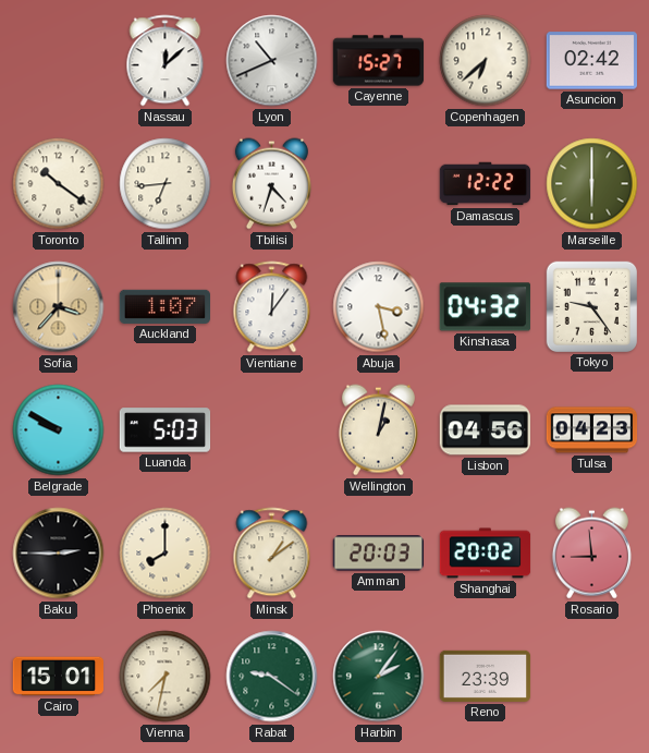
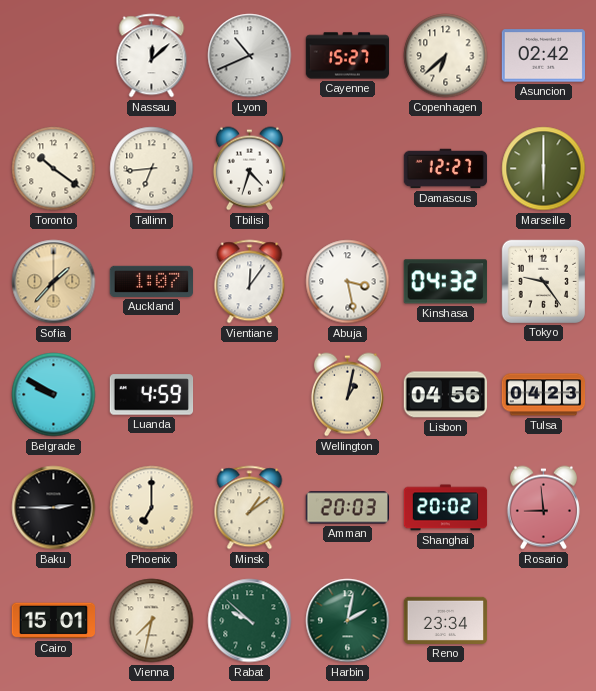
Damascus: 12:22 -> 12:27 (446, 169)
Sofia: 3:37 -> 1:37 (54, 282)
Luanda: 5:03 -> 4:59 (152, 395)
Phoenix: 8:00 -> 7:00 (152, 508)
Rabat: 9:21 -> 9:52 (250, 621)
Harbin: 2:06 -> 2:02 (348, 621)
Reno: 23:39 -> 23:34 (446, 620)
